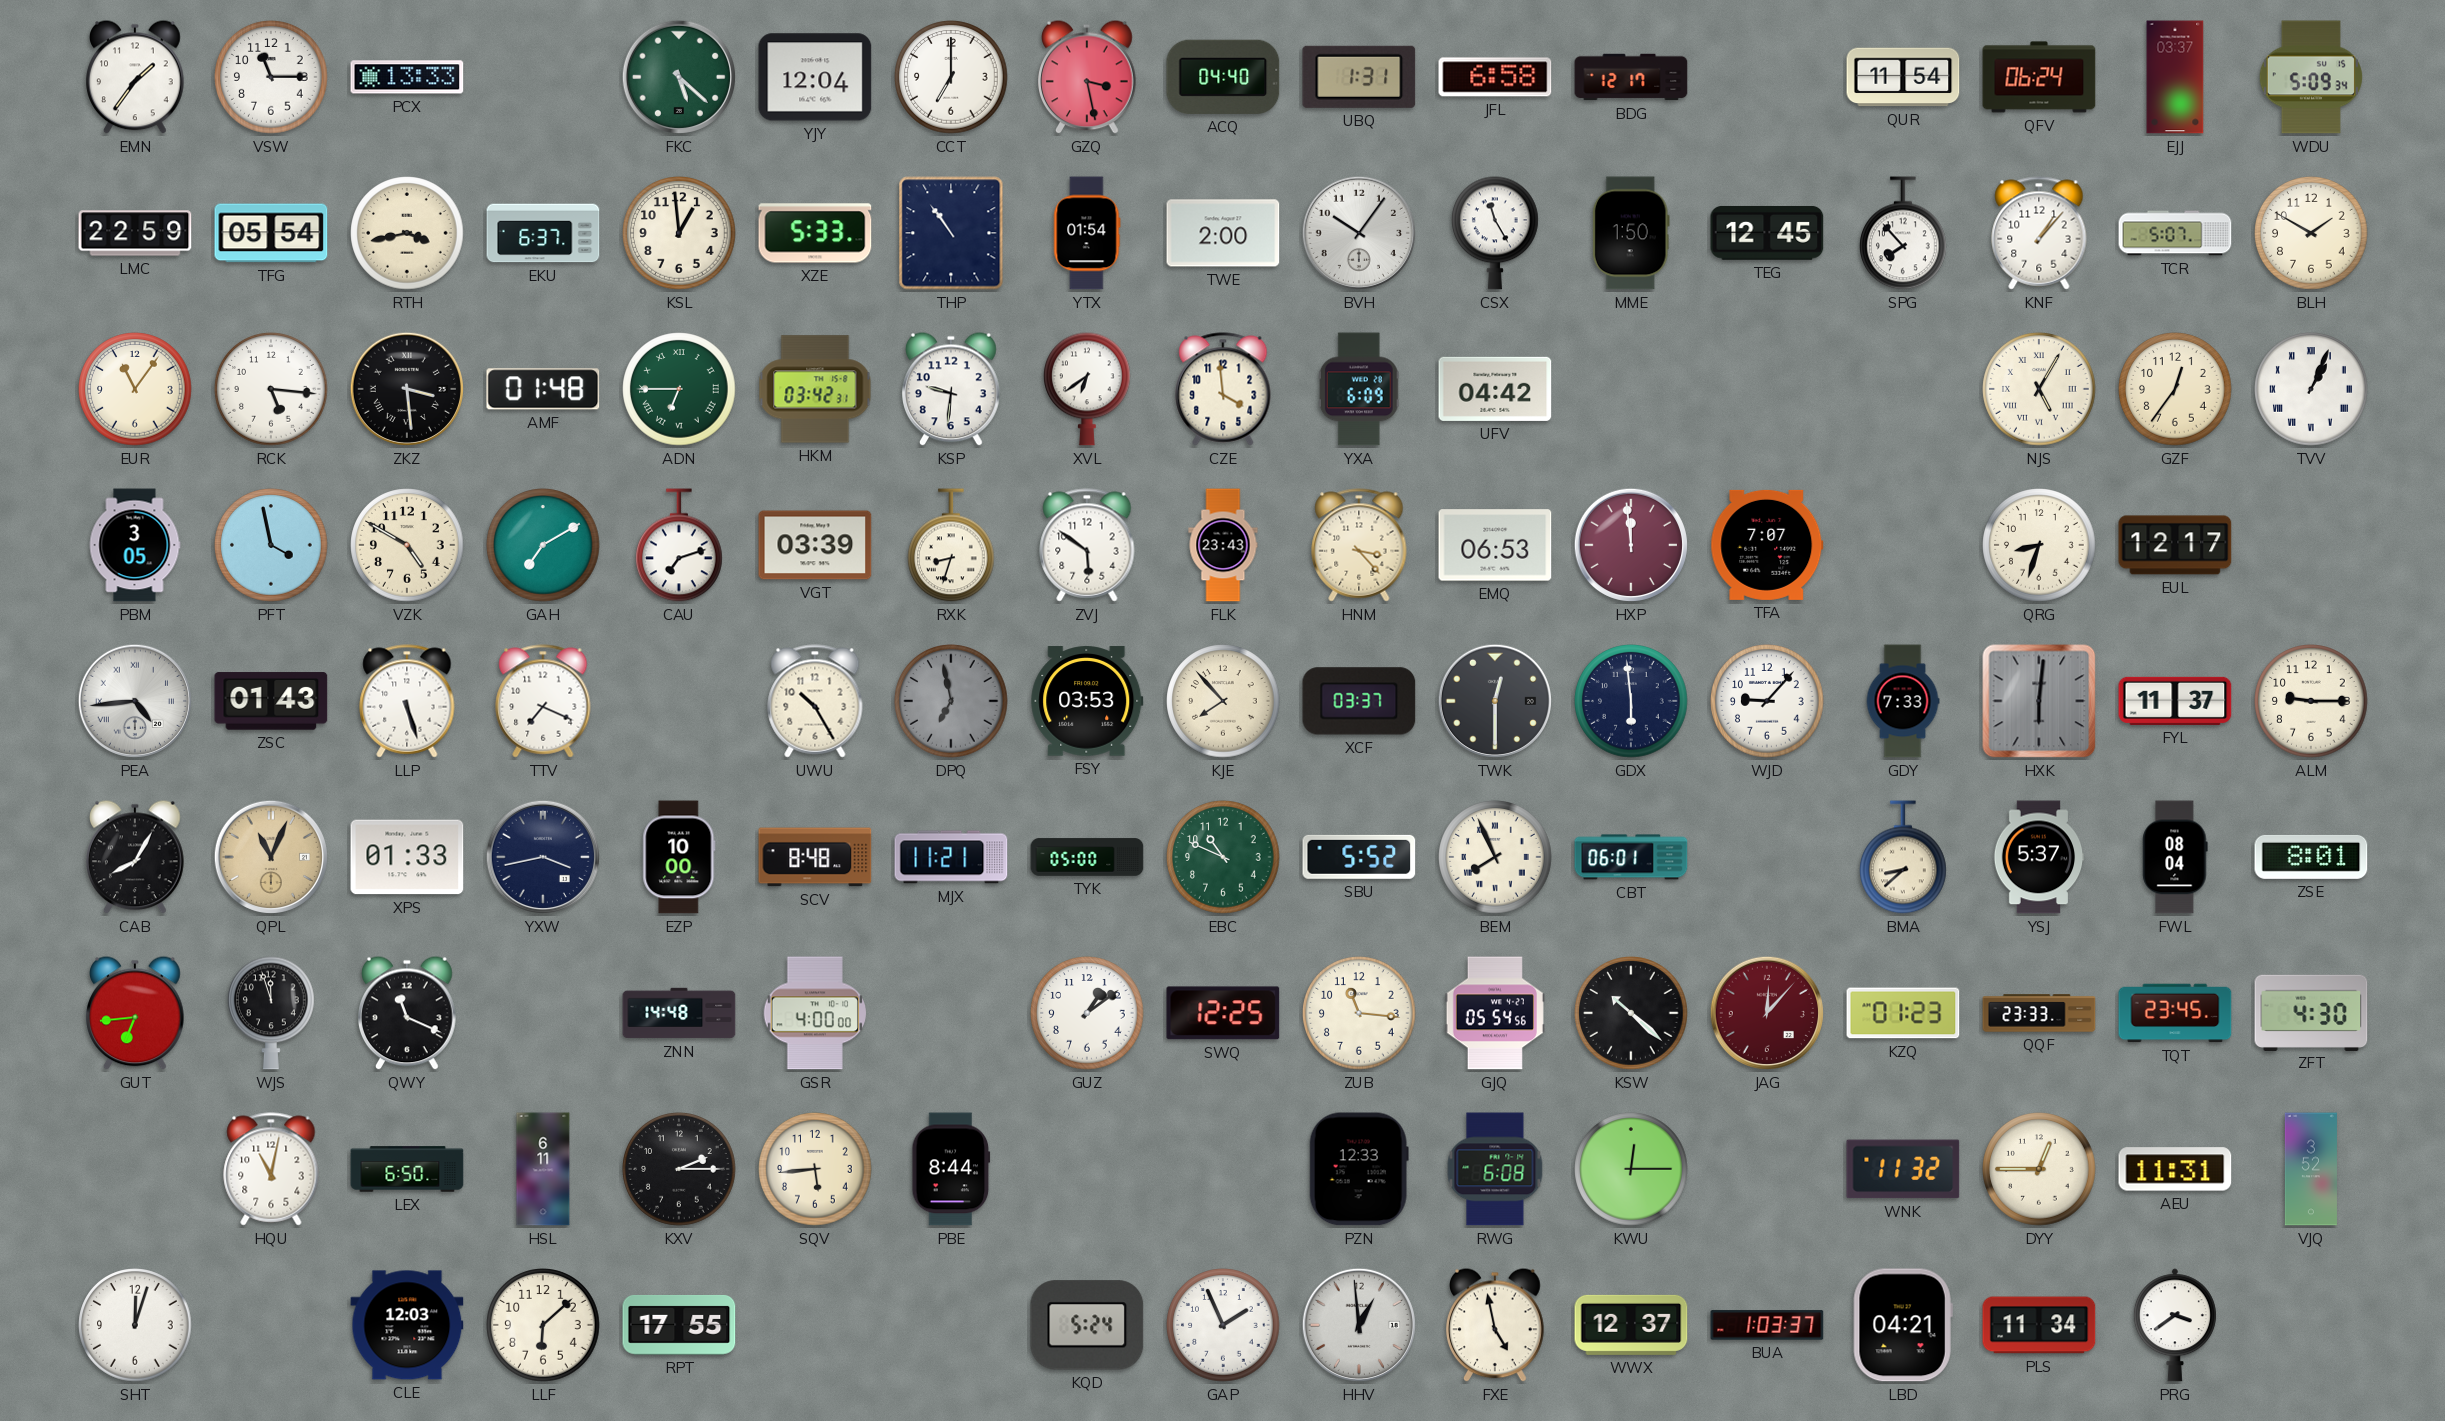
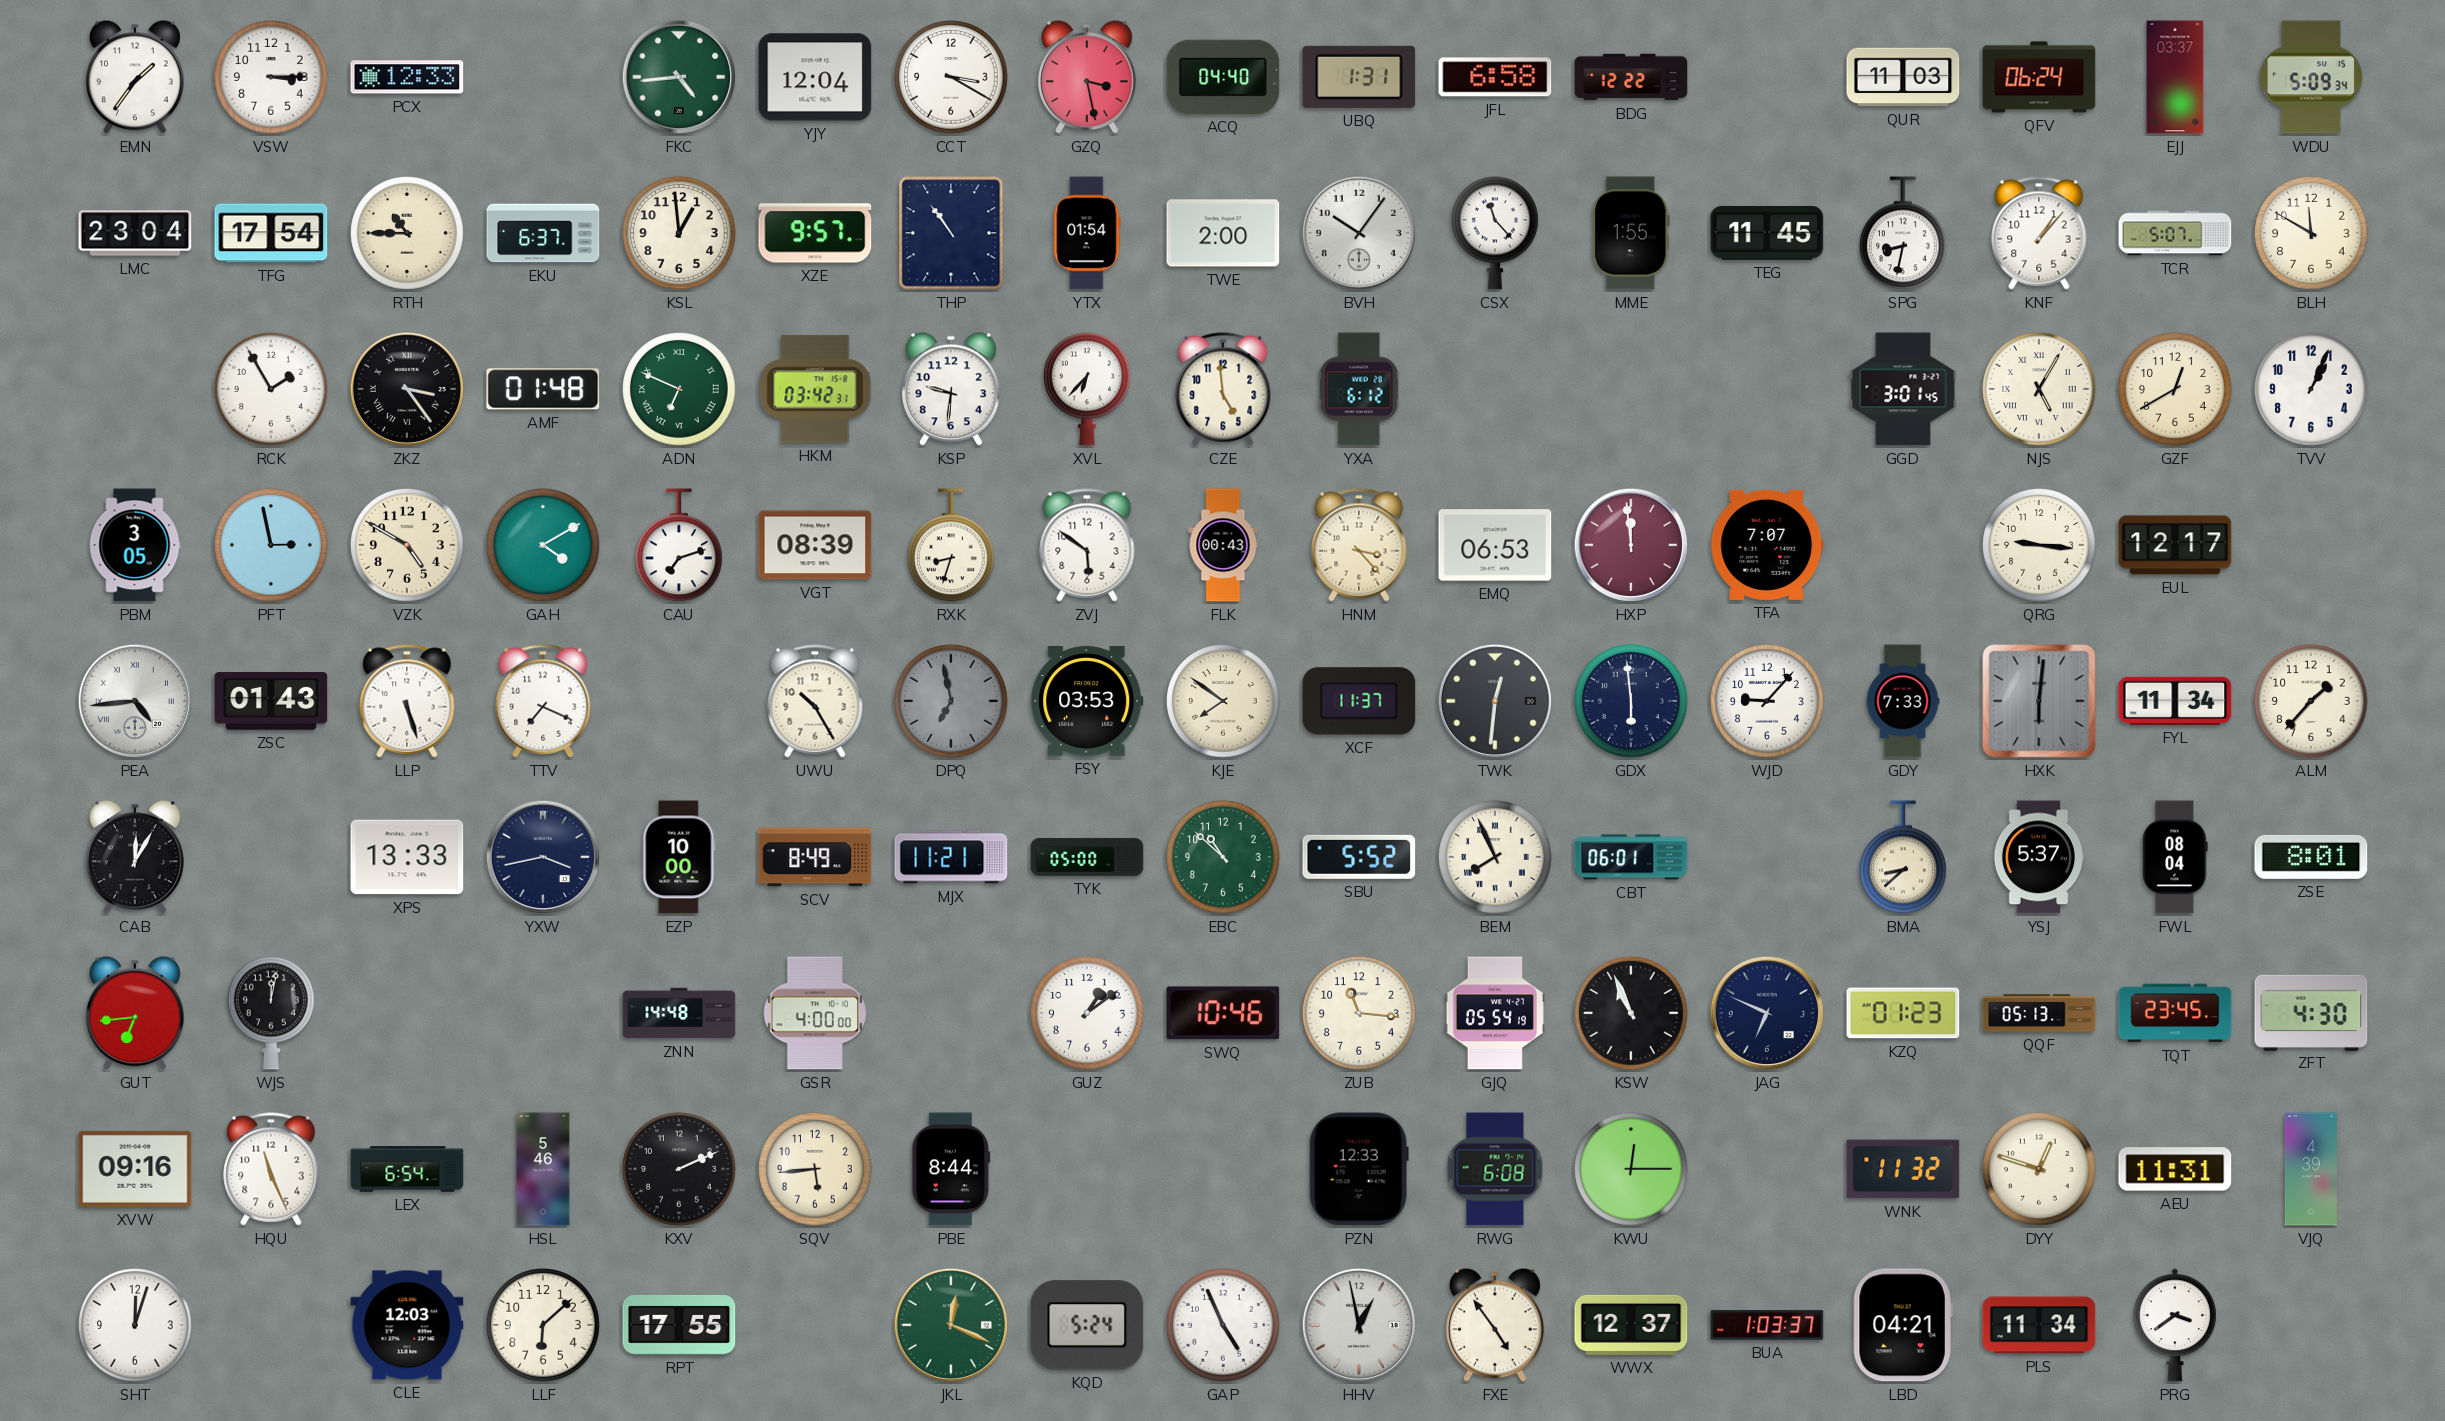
VSW: 11:15 -> 3:15 (271, 77)
PCX: 13:33 -> 12:33 (407, 77)
FKC: 5:22 -> 4:44 (679, 77)
CCT: 7:00 -> 3:20 (951, 77)
BDG: 12:17 -> 12:22 (1631, 77)
QUR: 11:54 -> 11:03 (1903, 77)
LMC: 22:59 -> 23:04 (135, 233)
TFG: 05:54 -> 17:54 (271, 233)
RTH: 3:43 -> 10:45 (407, 233)
XZE: 5:33 -> 9:57 (815, 233)
CSX: 11:25 -> 11:23 (1496, 233)
MME: 1:50 -> 1:55 (1631, 233)
TEG: 12:45 -> 11:45 (1767, 233)
SPG: 7:53 -> 8:32 (1904, 233)
BLH: 1:50 -> 11:50 (2311, 233)
EUR: 11:06 -> none (135, 389)
RCK: 5:16 -> 1:55 (271, 389)
ZKZ: 3:29 -> 3:24 (407, 389)
ADN: 6:45 -> 6:49 (679, 389)
XVL: 6:39 -> 6:37 (1088, 389)
CZE: 3:59 -> 4:59 (1223, 389)
YXA: 6:09 -> 6:12 (1359, 389)
UFV: 04:42 -> none (1495, 389)
GGD: none -> 3:01 (1903, 389)
GZF: 12:36 -> 12:40 (2175, 389)
TVV numerals: Roman -> Arabic (2311, 389)
PFT: 3:58 -> 2:58 (271, 545)
GAH: 7:10 -> 4:10 (543, 545)
VGT: 03:39 -> 08:39 (815, 545)
FLK: 23:43 -> 00:43 (1223, 545)
QRG: 8:33 -> 9:16 (2039, 545)
KJE: 7:53 -> 7:51 (1223, 701)
XCF: 03:37 -> 11:37 (1359, 701)
TWK: 12:30 -> 12:31 (1495, 701)
FYL: 11:37 -> 11:34 (2175, 701)
ALM: 9:15 -> 1:37 (2311, 701)
CAB: 8:05 -> 12:05 (136, 857)
QPL: 11:04 -> none (271, 857)
XPS: 01:33 -> 13:33 (407, 857)
SCV: 8:48 -> 8:49 (815, 857)
EBC: 10:49 -> 10:52 (1223, 857)
WJS: 11:57 -> 12:02 (272, 1013)
QWY: 11:19 -> none (408, 1013)
SWQ: 12:25 -> 10:46 (1223, 1013)
GJQ: 05:54:56 -> 05:54:19 (1495, 1013)
KSW: 10:22 -> 10:56 (1631, 1013)
JAG: 12:07 -> 6:49 (1767, 1013)
JAG dial: burgundy -> navy (1767, 1013)
QQF: 23:33 -> 05:13 (2039, 1013)
XVW: none -> 09:16 (135, 1169)
HQU: 11:02 -> 11:26 (271, 1169)
LEX: 6:50 -> 6:54 (407, 1169)
HSL: 6:11 -> 5:46 (543, 1169)
KXV: 2:15 -> 2:11 (679, 1169)
DYY: 12:45 -> 12:48 (2039, 1169)
VJQ: 3:52 -> 4:39 (2311, 1169)
JKL: none -> 12:19 (951, 1325)
GAP: 1:56 -> 4:56 (1223, 1325)
HHV: 12:59 -> 12:58 (1359, 1325)
FXE: 4:58 -> 4:54 (1496, 1325)
